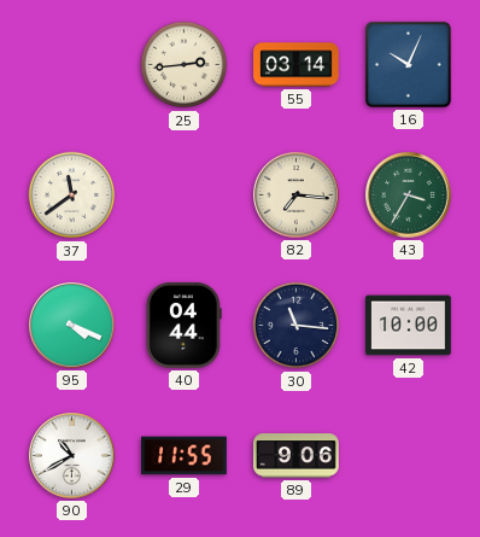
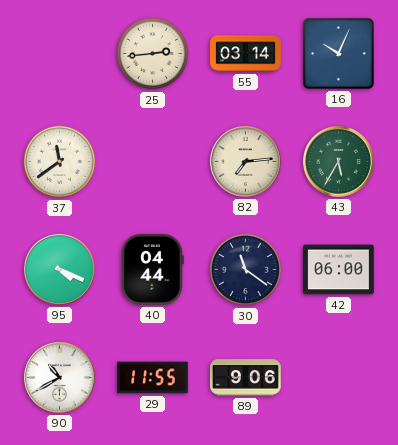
82: 7:16 -> 7:14 (246, 162)
43: 3:35 -> 5:35 (339, 162)
30: 11:16 -> 11:21 (246, 270)
42: 10:00 -> 06:00 (339, 270)
